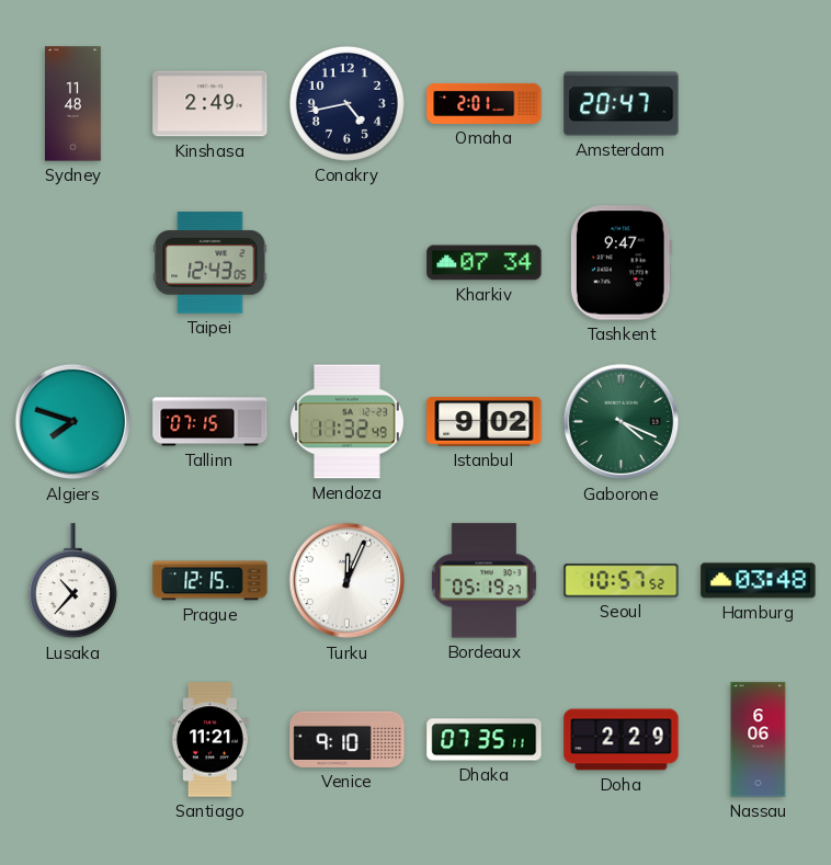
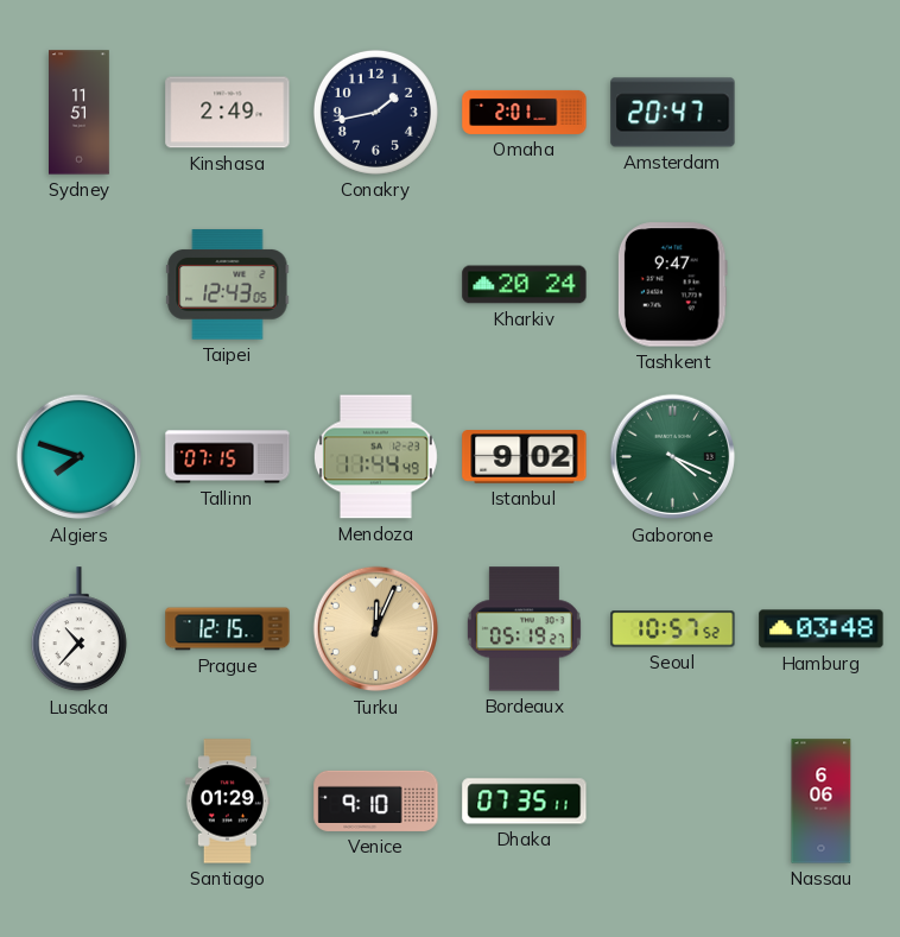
Sydney: 11:48 -> 11:51 (80, 113)
Conakry: 4:43 -> 1:43 (375, 112)
Kharkiv: 07:34 -> 20:24 (525, 285)
Mendoza: 11:32 -> 11:44 (375, 457)
Turku dial: white -> champagne (376, 629)
Santiago: 11:21 -> 01:29 (227, 802)
Doha: 2:29 -> none (622, 740)
